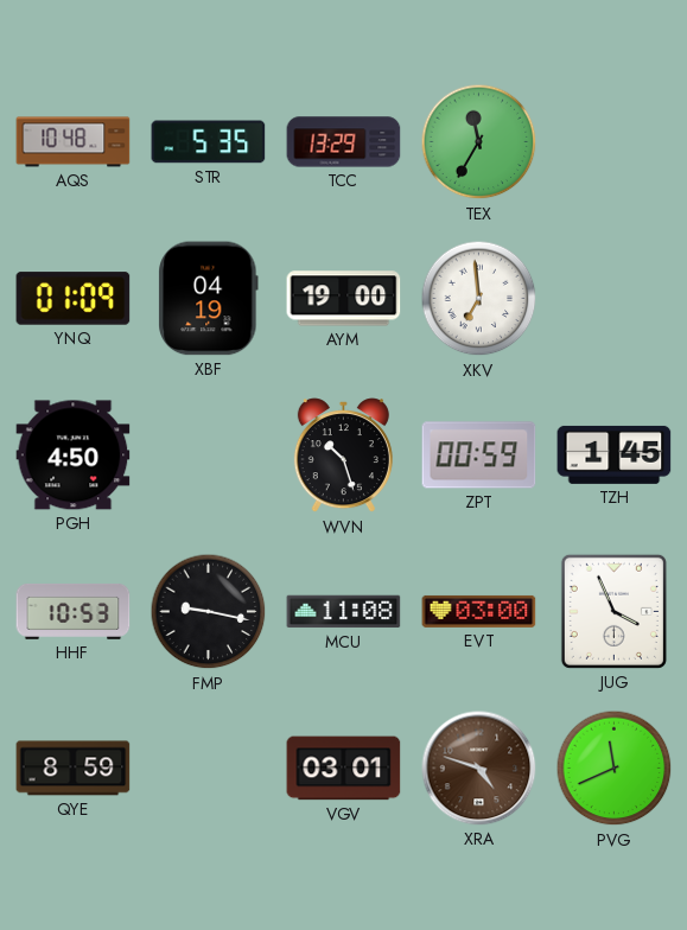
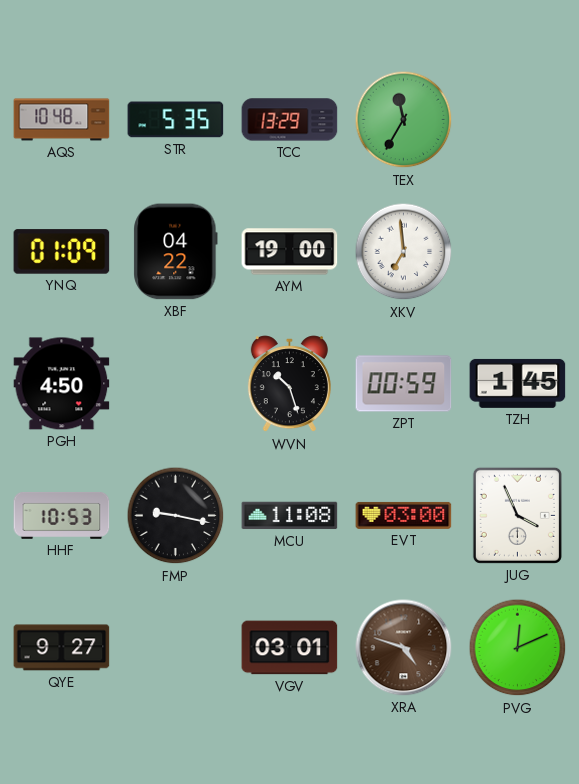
XBF: 04:19 -> 04:22 (176, 252)
QYE: 8:59 -> 9:27 (62, 648)
PVG: 11:41 -> 12:11 (518, 648)
